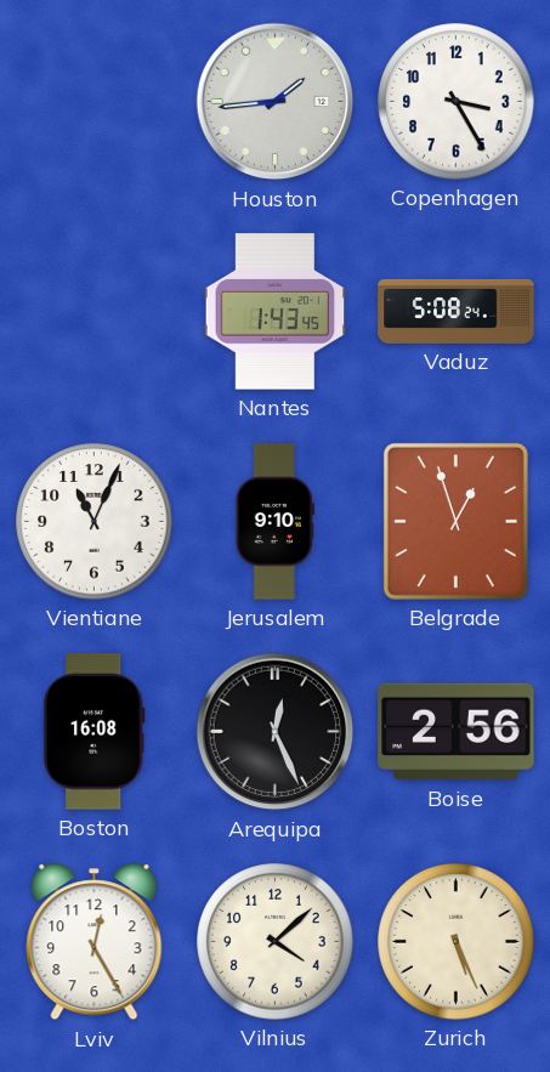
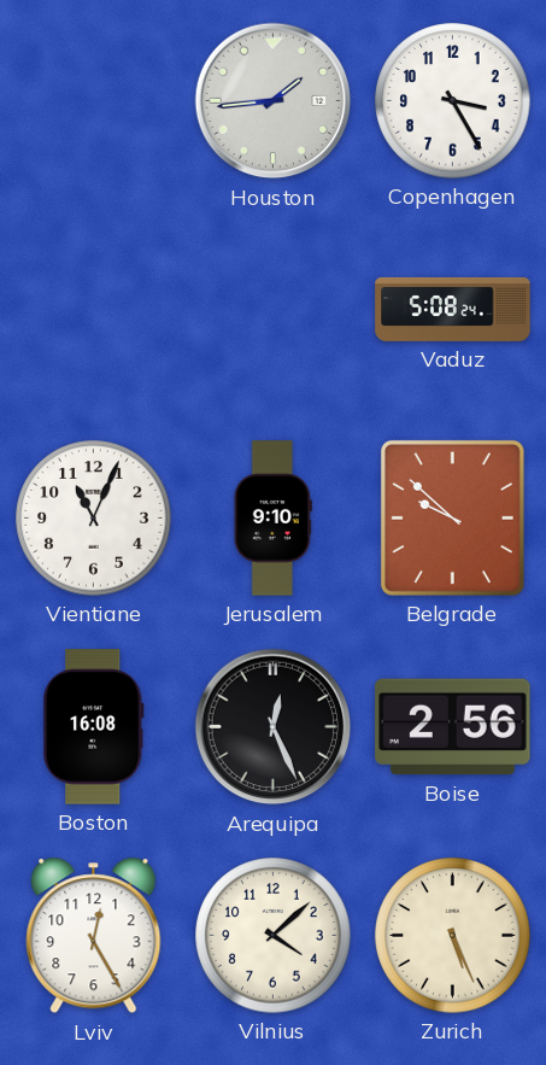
Nantes: 1:43 -> none (276, 312)
Belgrade: 12:57 -> 9:52 (452, 517)
